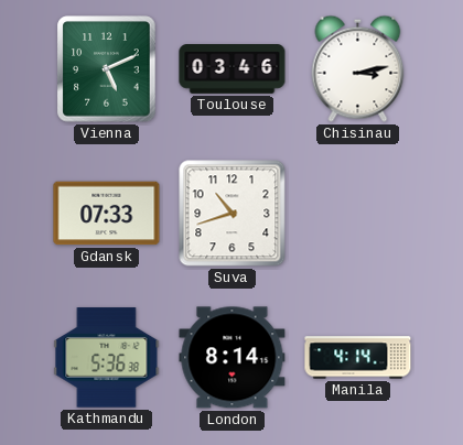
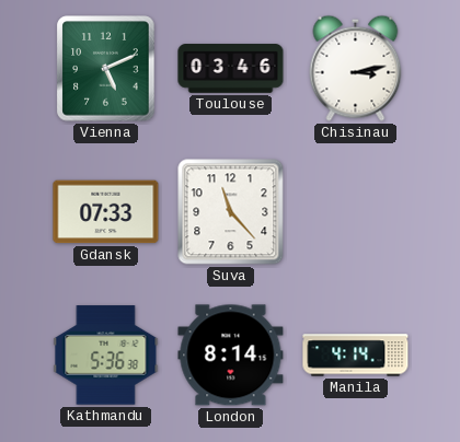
Suva: 10:42 -> 11:23 (231, 212)
